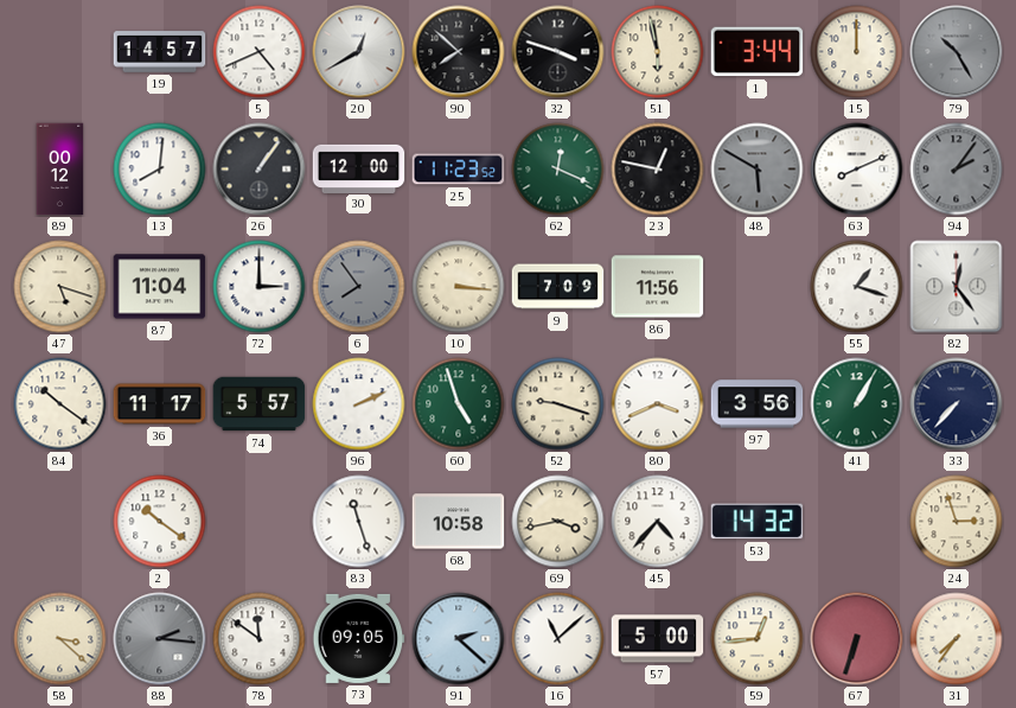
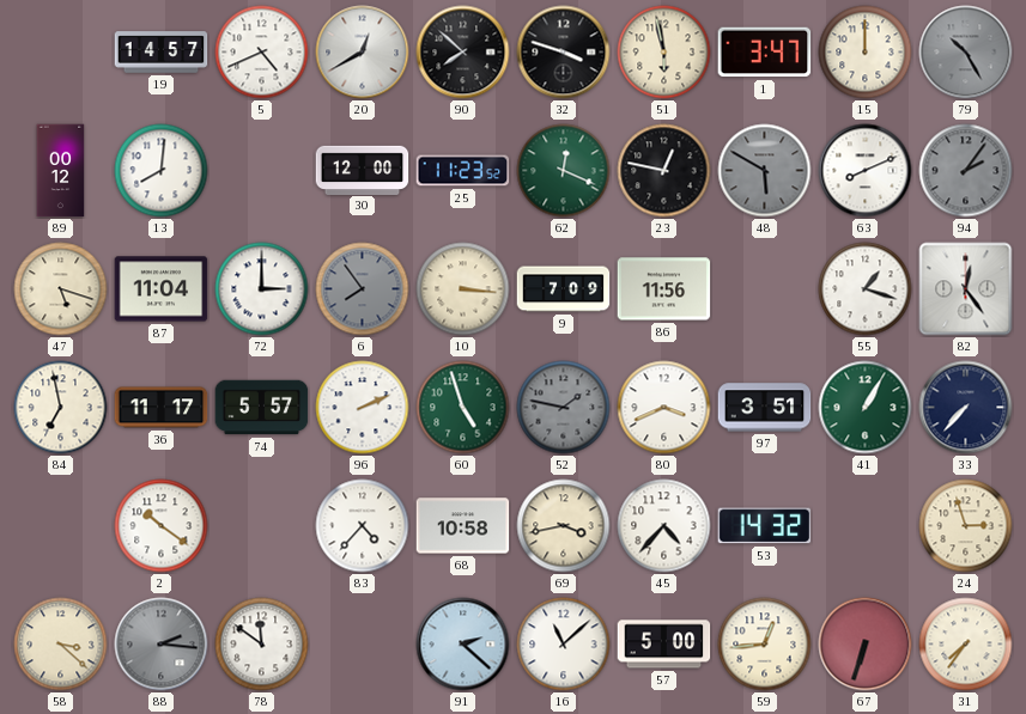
1: 3:44 -> 3:47 (765, 53)
26: 1:06 -> none (260, 170)
84: 10:21 -> 6:58 (61, 408)
52: 9:18 -> 1:47 (564, 408)
52 dial: cream -> grey (564, 408)
97: 3:56 -> 3:51 (765, 408)
83: 11:27 -> 4:37 (363, 526)
73: 09:05 -> none (359, 638)
